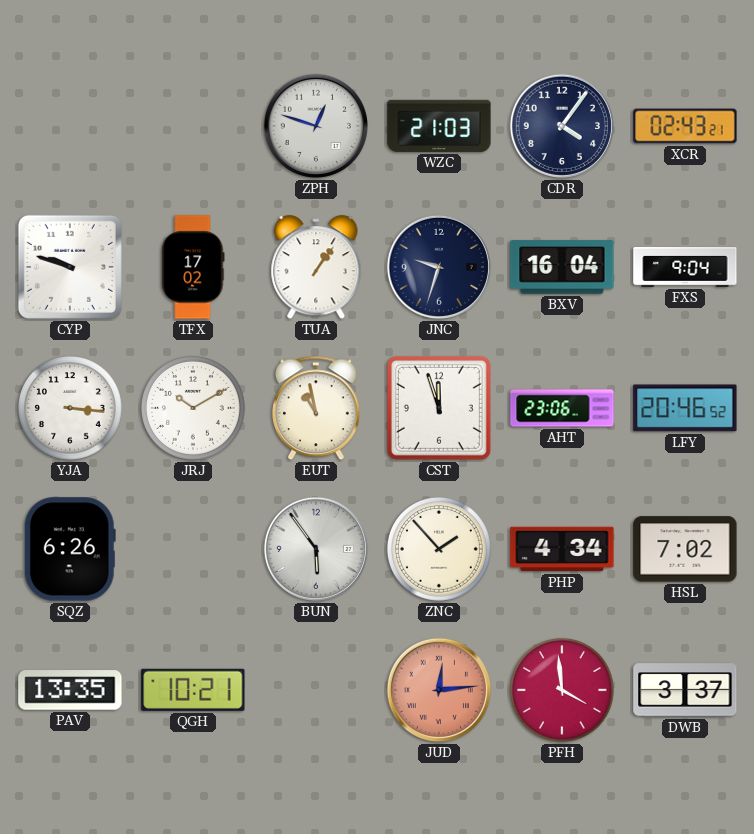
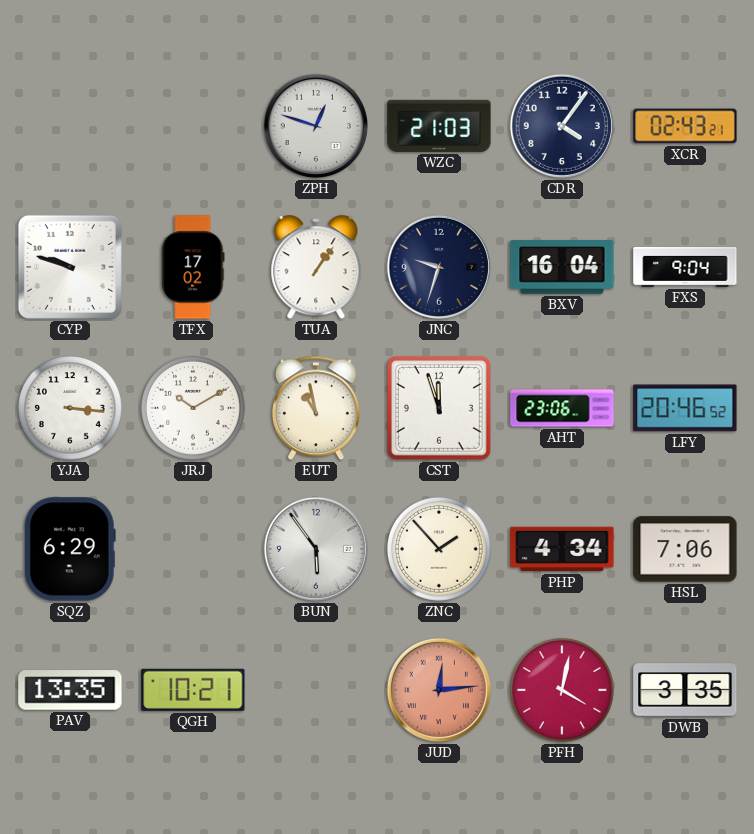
SQZ: 6:26 -> 6:29 (70, 549)
HSL: 7:02 -> 7:06 (685, 549)
PFH: 3:59 -> 4:02 (562, 690)
DWB: 3:37 -> 3:35 (685, 690)
